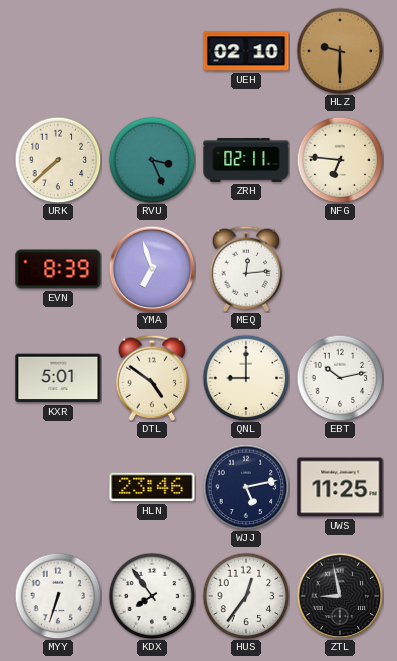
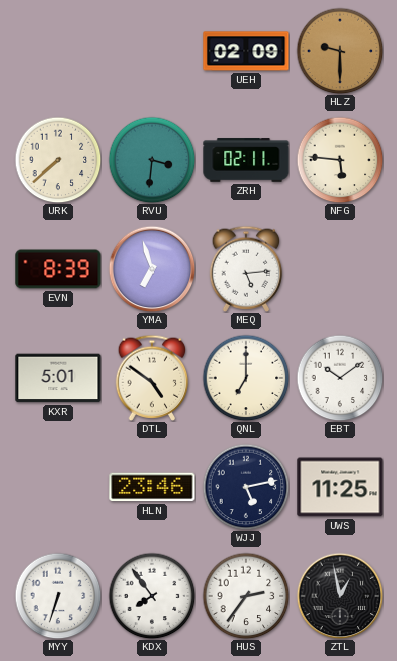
UEH: 02:10 -> 02:09 (246, 51)
RVU: 3:26 -> 3:31 (152, 160)
NFG: 6:46 -> 5:46 (340, 160)
MEQ: 12:14 -> 5:14 (246, 269)
QNL: 9:00 -> 7:00 (246, 378)
EBT: 10:13 -> 10:09 (340, 378)
HUS: 12:36 -> 2:36 (246, 596)
ZTL: 8:58 -> 12:58 (340, 596)
